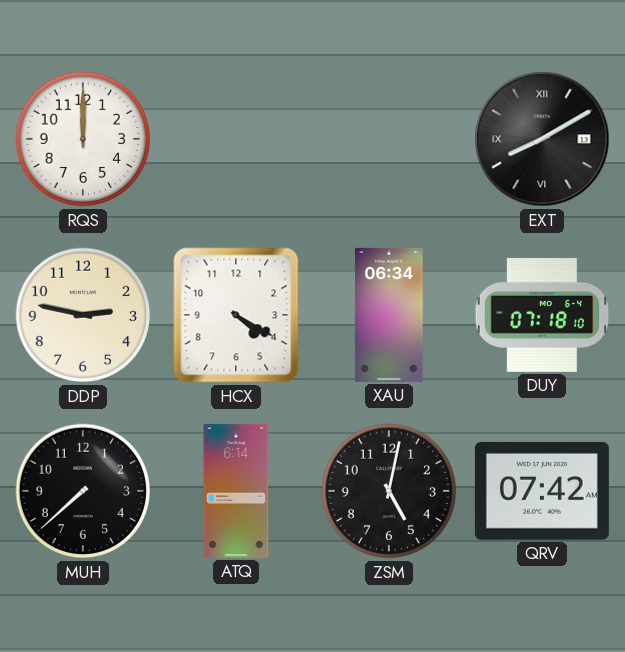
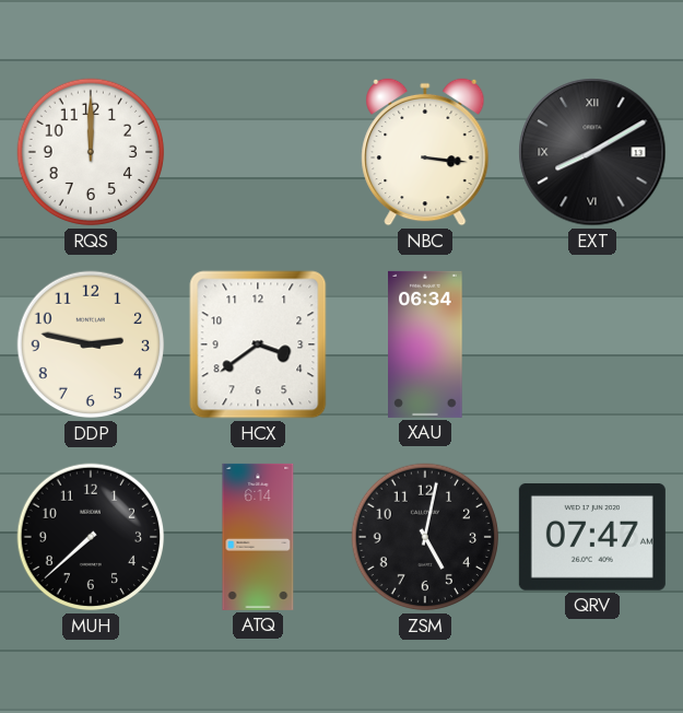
NBC: none -> 3:16 (425, 152)
HCX: 4:20 -> 3:39 (258, 344)
DUY: 07:18 -> none (542, 316)
QRV: 07:42 -> 07:47 (592, 537)
